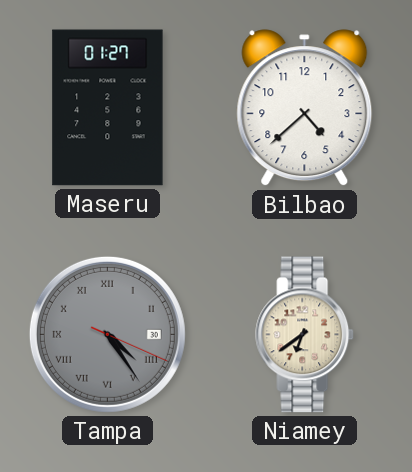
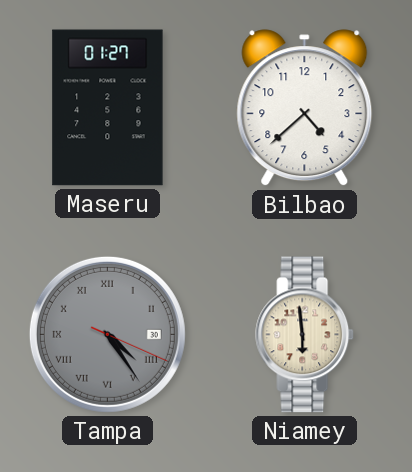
Niamey: 6:39 -> 5:59 (305, 335)
